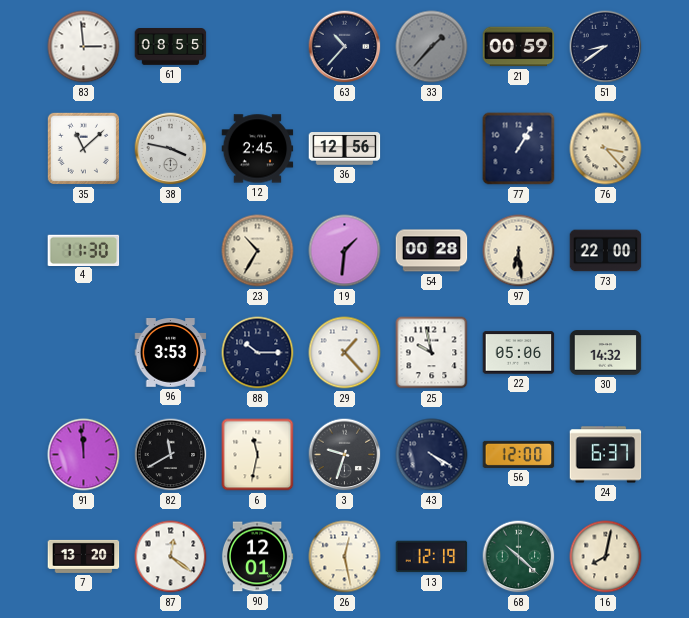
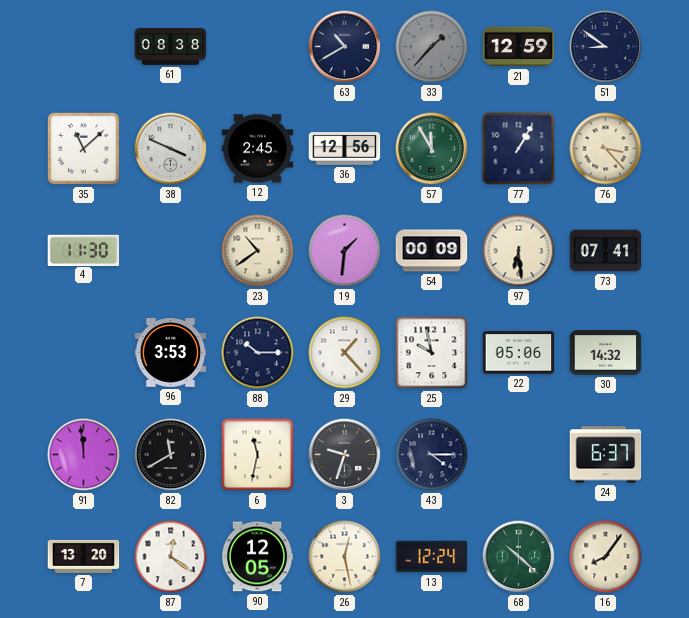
83: 2:59 -> none (84, 47)
61: 08:55 -> 08:38 (171, 47)
63: 10:37 -> 10:40 (345, 47)
21: 00:59 -> 12:59 (519, 47)
51: 8:39 -> 8:51 (606, 47)
38: 3:47 -> 3:49 (171, 149)
57: none -> 11:55 (432, 149)
23: 10:35 -> 10:39 (258, 251)
54: 00:28 -> 00:09 (432, 251)
73: 22:00 -> 07:41 (606, 251)
43: 4:20 -> 4:15 (432, 455)
56: 12:00 -> none (519, 454)
90: 12:01 -> 12:05 (257, 557)
13: 12:19 -> 12:24 (432, 557)
16: 8:02 -> 8:06 (606, 557)
